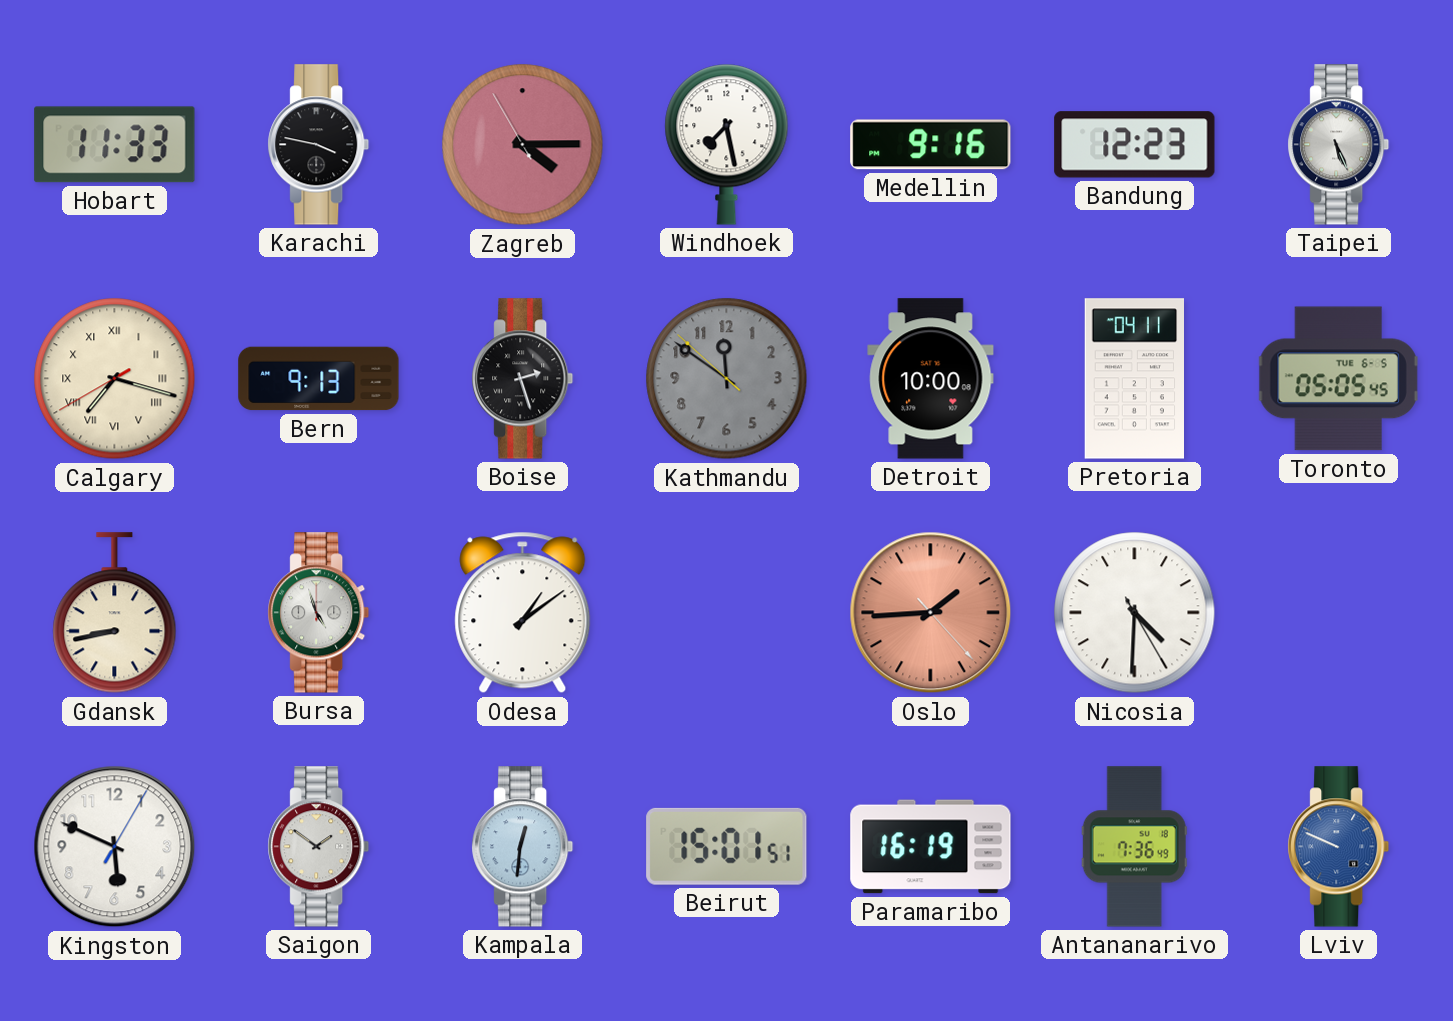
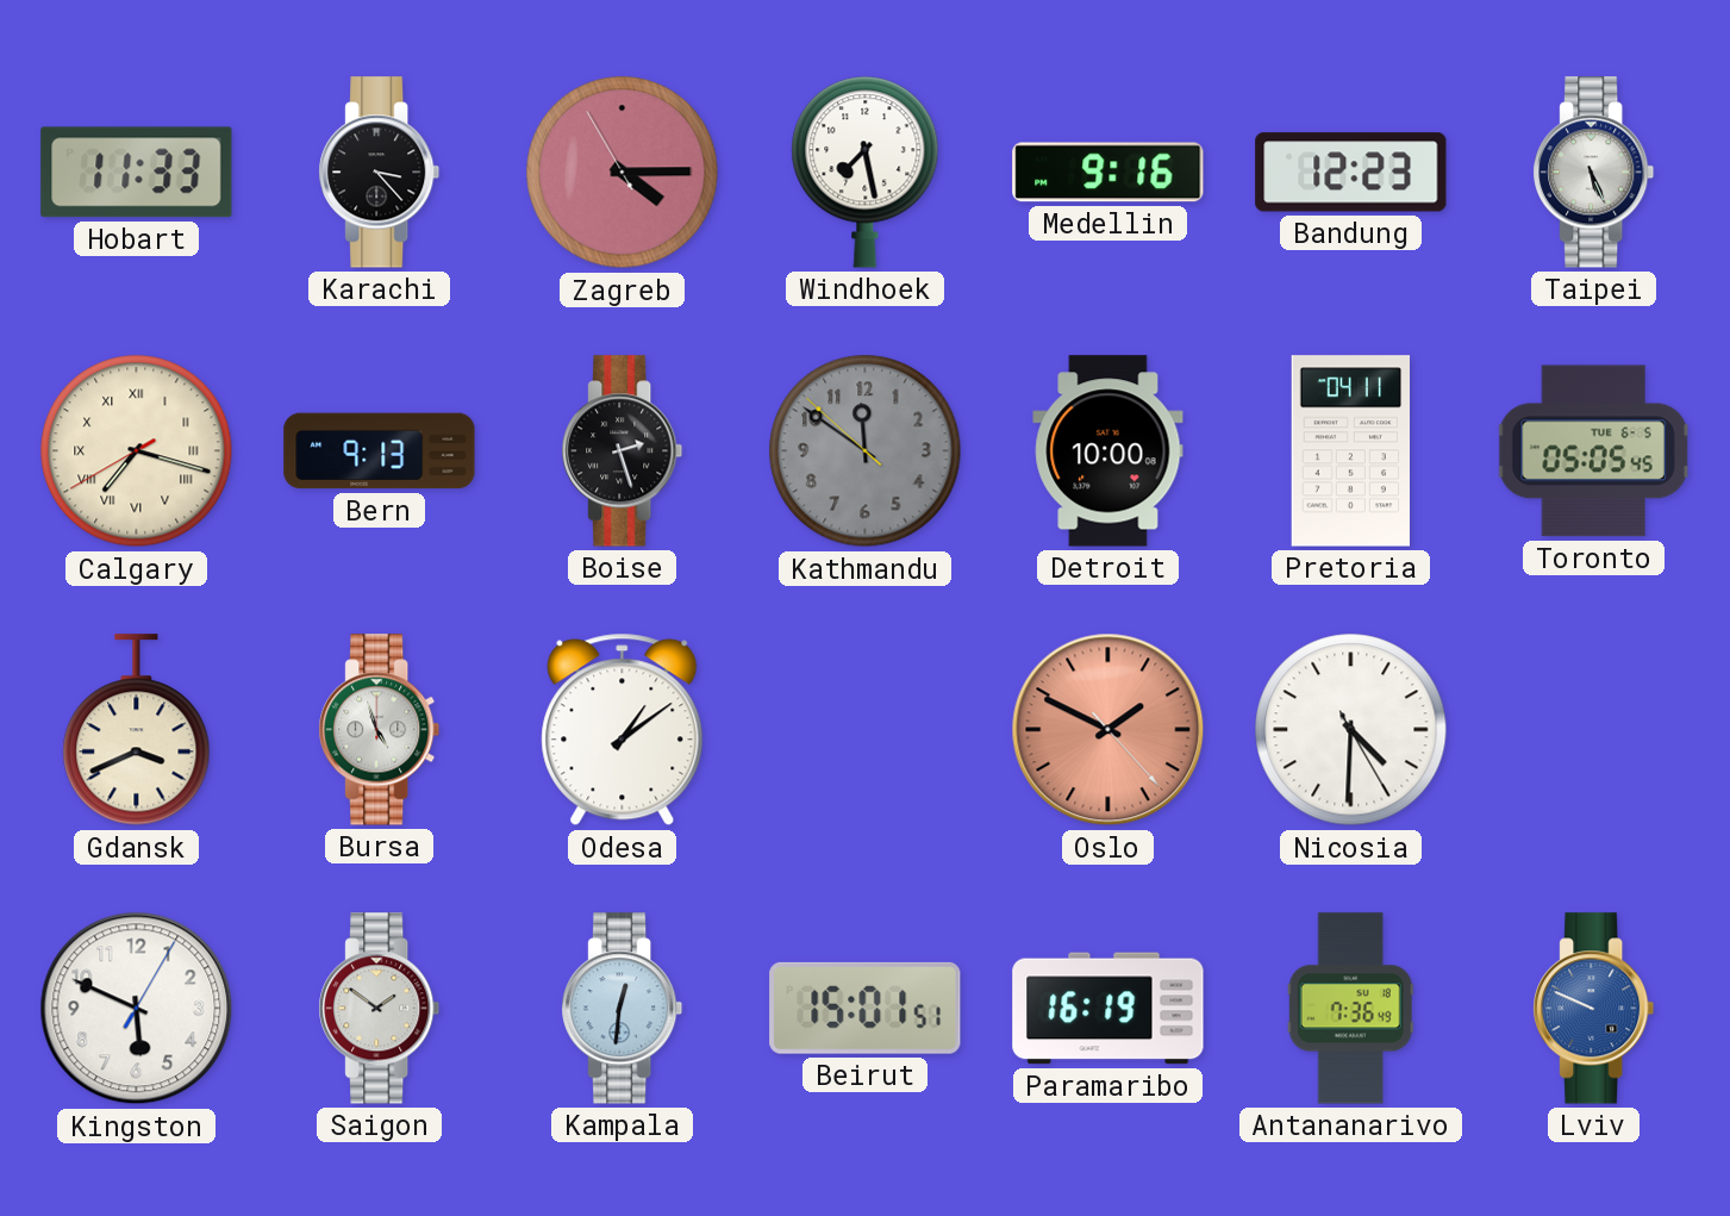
Karachi: 3:47 -> 3:23 (380, 173)
Gdansk: 8:43 -> 3:41 (137, 730)
Oslo: 1:44 -> 1:49 (1108, 730)
